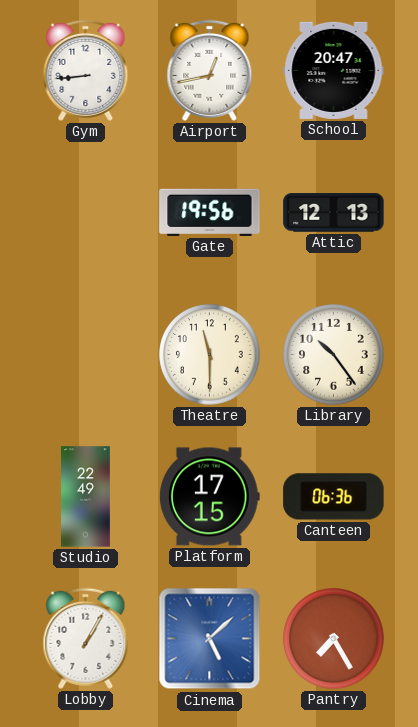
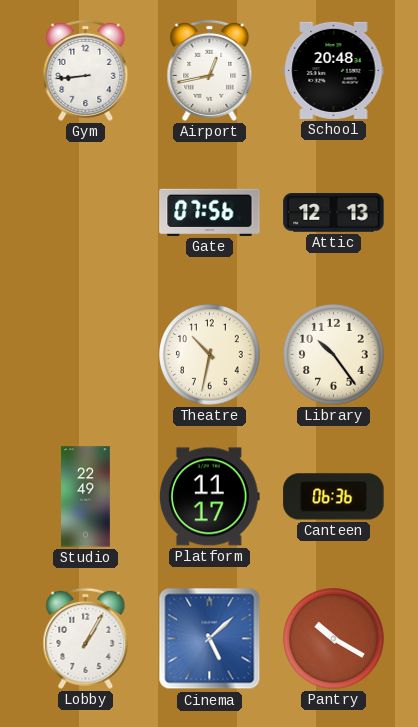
School: 20:47 -> 20:48 (334, 70)
Gate: 19:56 -> 07:56 (210, 212)
Theatre: 11:30 -> 10:32 (210, 355)
Platform: 17:15 -> 11:17 (209, 497)
Pantry: 7:25 -> 10:20 (334, 639)
